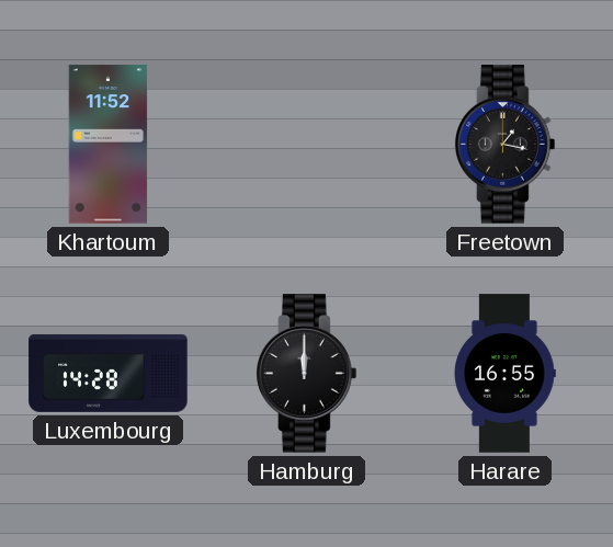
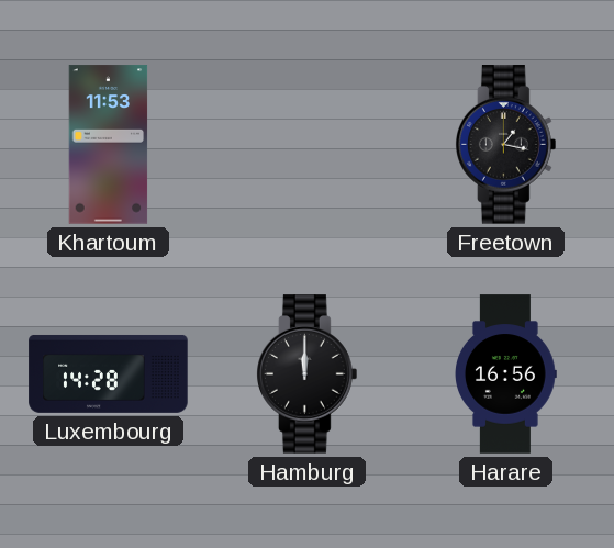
Khartoum: 11:52 -> 11:53 (109, 145)
Harare: 16:55 -> 16:56 (506, 374)
